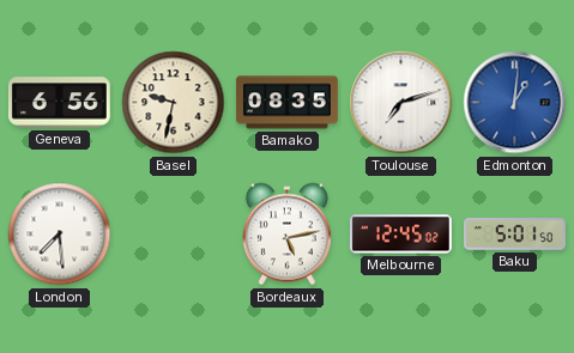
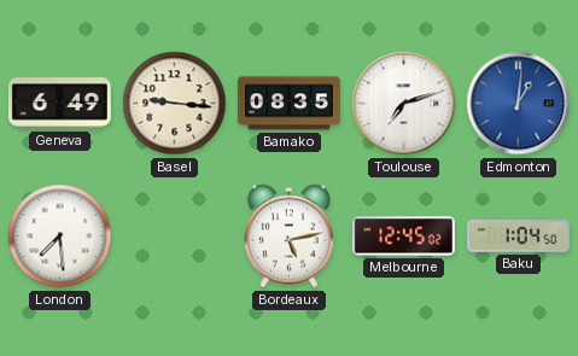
Geneva: 6:56 -> 6:49 (59, 104)
Basel: 9:32 -> 9:16 (175, 104)
Baku: 5:01 -> 1:04 (519, 237)
